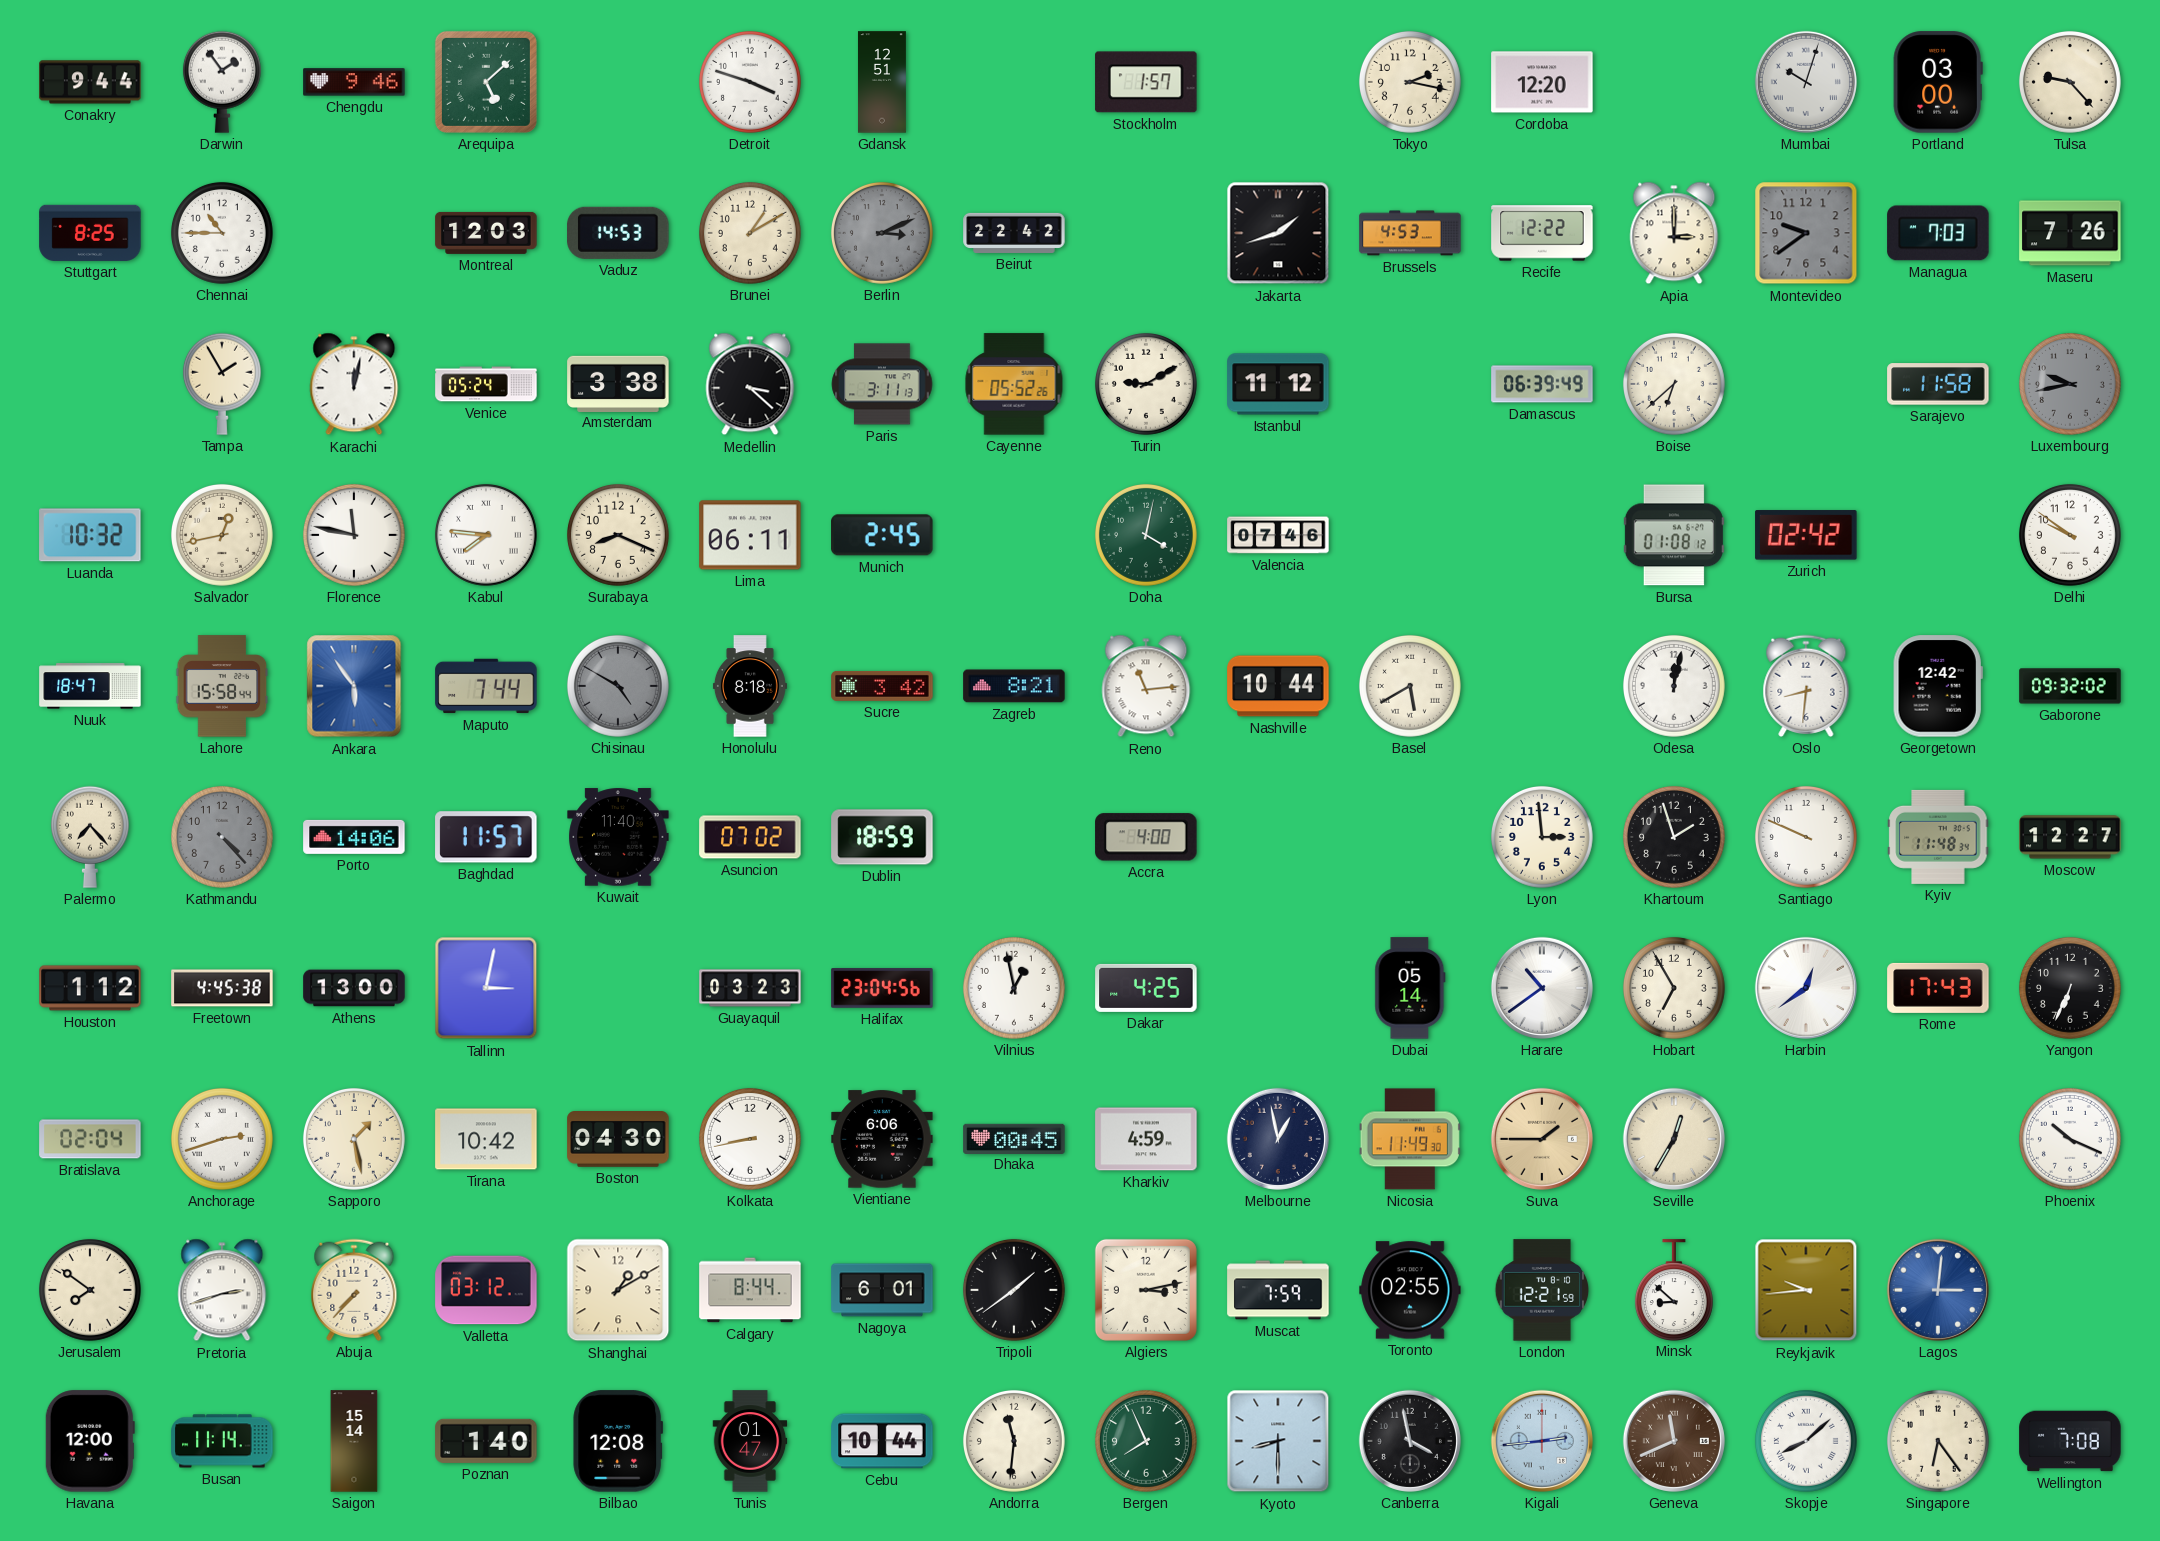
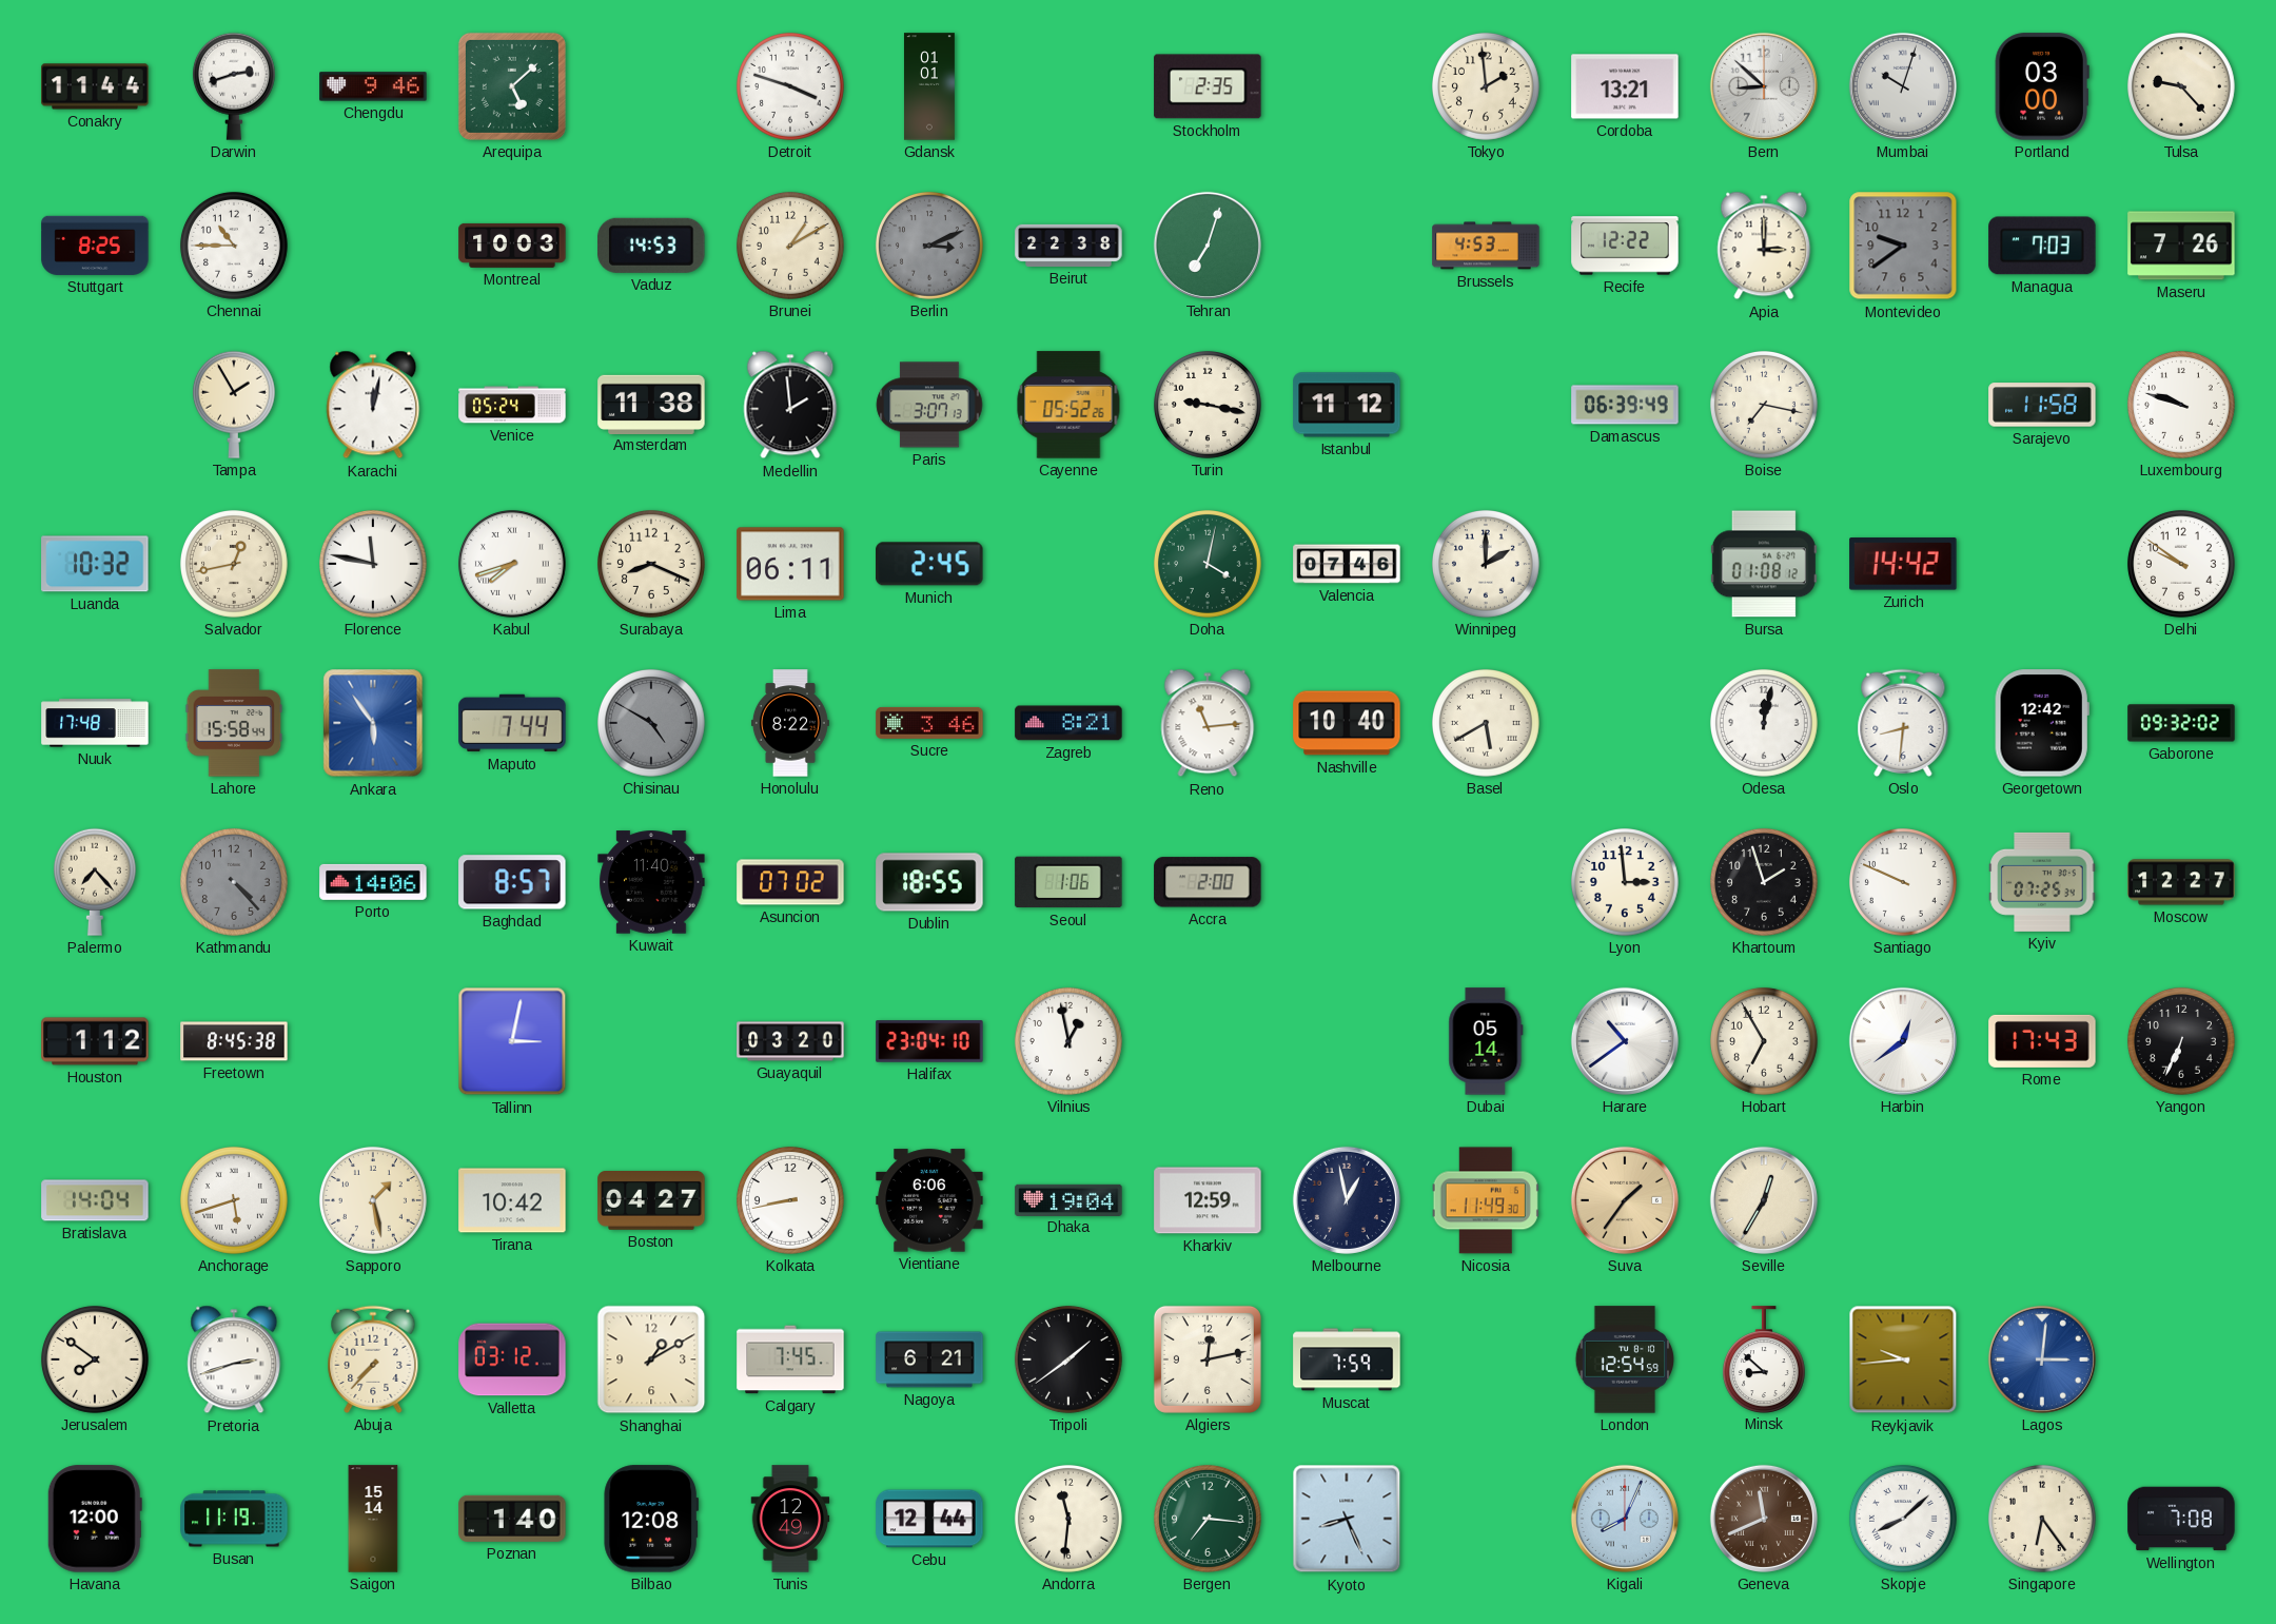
Conakry: 9:44 -> 11:44 (95, 86)
Darwin: 1:54 -> 2:42 (234, 86)
Gdansk: 12:51 -> 01:01 (929, 86)
Stockholm: 1:57 -> 2:35 (1208, 86)
Tokyo: 2:17 -> 1:59 (1486, 86)
Cordoba: 12:20 -> 13:21 (1625, 86)
Bern: none -> 8:52 (1764, 86)
Montreal: 12:03 -> 10:03 (512, 246)
Beirut: 22:42 -> 22:38 (1068, 246)
Tehran: none -> 7:03 (1208, 246)
Jakarta: 1:42 -> none (1278, 233)
Amsterdam: 3:38 -> 11:38 (651, 404)
Medellin: 3:22 -> 1:59 (790, 405)
Paris: 3:11 -> 3:07 (929, 405)
Turin: 9:10 -> 9:17 (1208, 405)
Boise: 6:38 -> 7:17 (1764, 405)
Luxembourg: 9:43 -> 9:48 (2181, 405)
Luxembourg dial: grey -> white (2181, 405)
Kabul: 7:46 -> 7:42 (512, 564)
Winnipeg: none -> 2:00 (1486, 564)
Zurich: 02:42 -> 14:42 (1903, 564)
Nuuk: 18:47 -> 17:48 (95, 723)
Honolulu: 8:18 -> 8:22 (790, 723)
Sucre: 3:42 -> 3:46 (929, 723)
Nashville: 10:44 -> 10:40 (1347, 723)
Baghdad: 11:57 -> 8:57 (512, 882)
Dublin: 18:59 -> 18:55 (929, 882)
Seoul: none -> 1:06 (1068, 882)
Accra: 4:00 -> 2:00 (1208, 882)
Kyiv: 11:48 -> 07:25 (2042, 882)
Freetown: 4:45 -> 8:45 (234, 1041)
Athens: 13:00 -> none (354, 988)
Guayaquil: 03:23 -> 03:20 (790, 1041)
Halifax: 23:04:56 -> 23:04:10 (929, 1041)
Dakar: 4:25 -> none (1146, 988)
Bratislava: 02:04 -> 14:04 (95, 1200)
Anchorage: 2:42 -> 5:42 (234, 1200)
Boston: 04:30 -> 04:27 (651, 1201)
Dhaka: 00:45 -> 19:04 (1068, 1199)
Kharkiv: 4:59 -> 12:59 (1208, 1200)
Suva: 1:45 -> 1:36 (1625, 1200)
Phoenix: 10:19 -> none (2070, 1139)
Calgary: 8:44 -> 7:45 (790, 1359)
Nagoya: 6:01 -> 6:21 (929, 1359)
Algiers: 3:13 -> 12:13 (1208, 1359)
Toronto: 02:55 -> none (1410, 1290)
London: 12:21 -> 12:54 (1625, 1359)
Busan: 11:14 -> 11:19 (234, 1519)
Tunis: 01:47 -> 12:49 (790, 1519)
Cebu: 10:44 -> 12:44 (929, 1519)
Bergen: 7:56 -> 7:16 (1208, 1519)
Kyoto: 8:30 -> 8:26 (1347, 1519)
Canberra: 3:58 -> none (1410, 1441)
Kigali: 2:44 -> 8:04 (1625, 1519)
